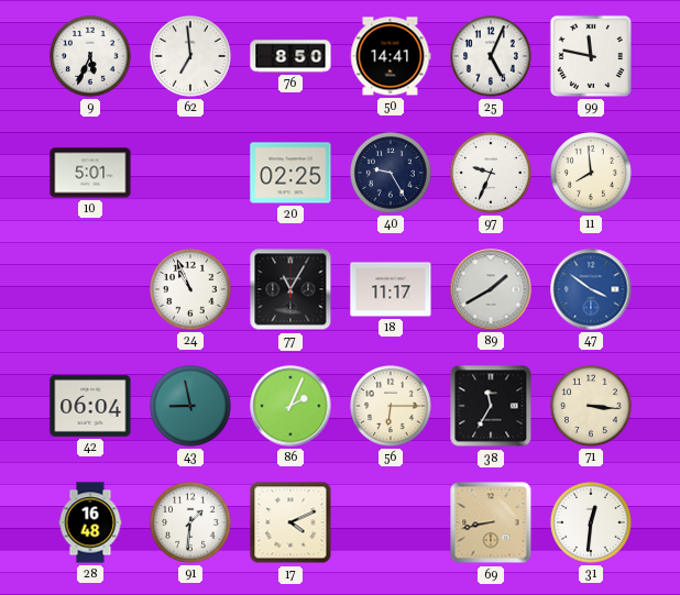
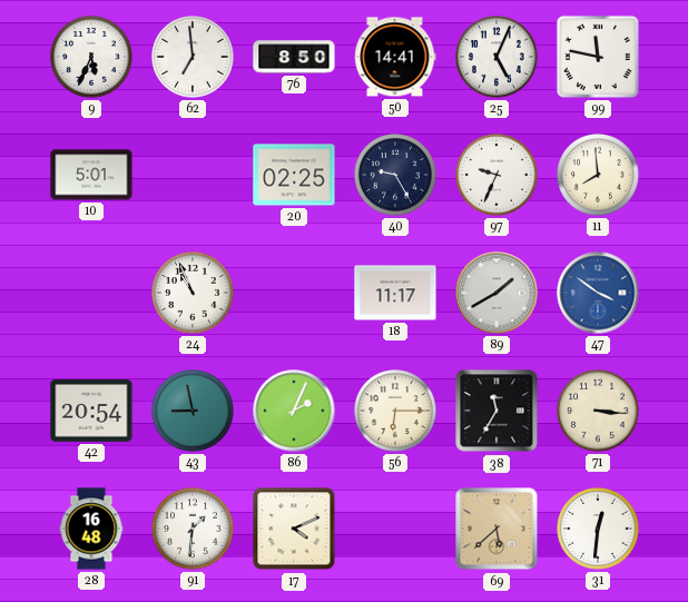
77: 11:05 -> none (290, 289)
42: 06:04 -> 20:54 (91, 411)
69: 8:43 -> 5:38 (497, 529)
